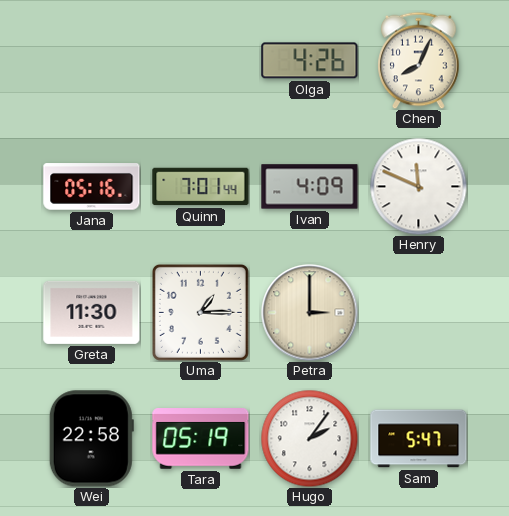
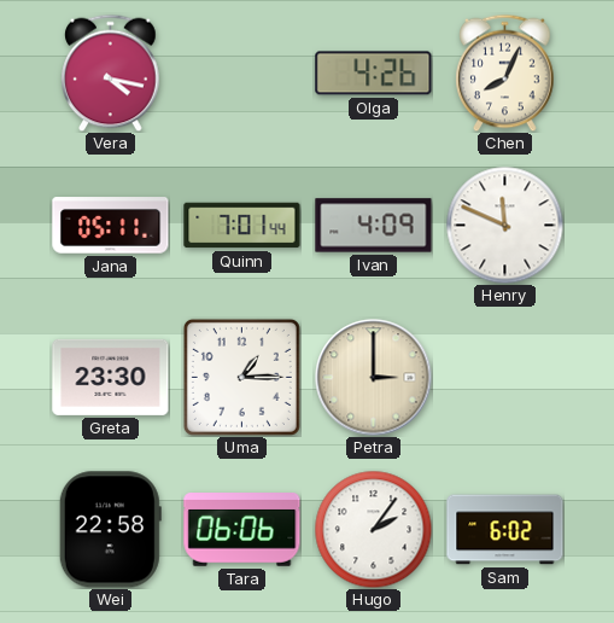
Vera: none -> 4:17 (111, 72)
Jana: 05:16 -> 05:11 (111, 226)
Greta: 11:30 -> 23:30 (111, 377)
Tara: 05:19 -> 06:06 (242, 530)
Sam: 5:47 -> 6:02 (505, 530)
